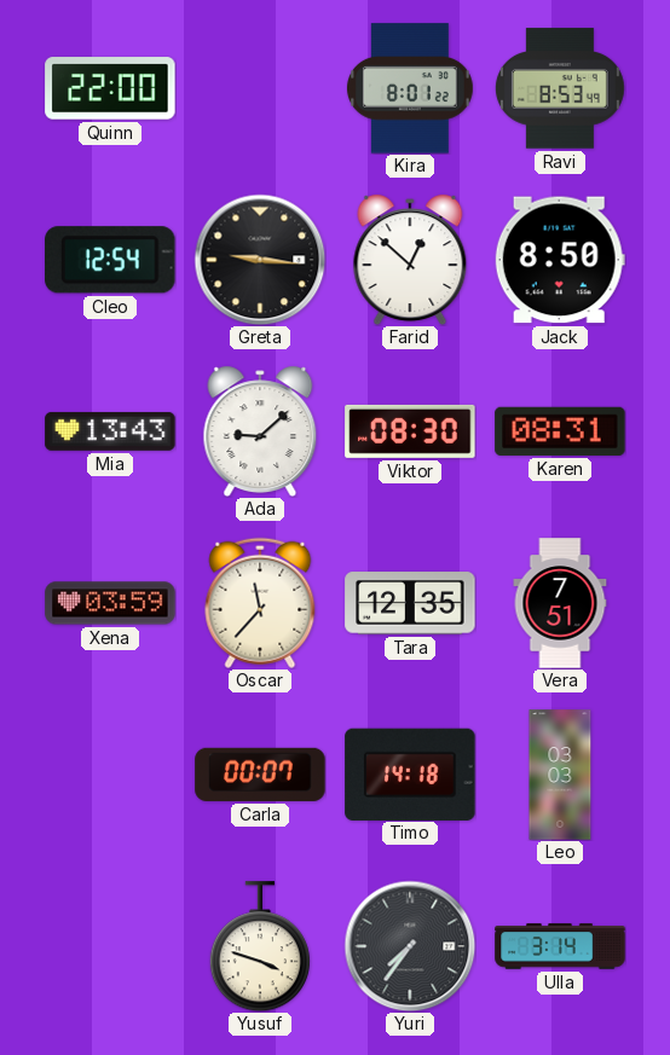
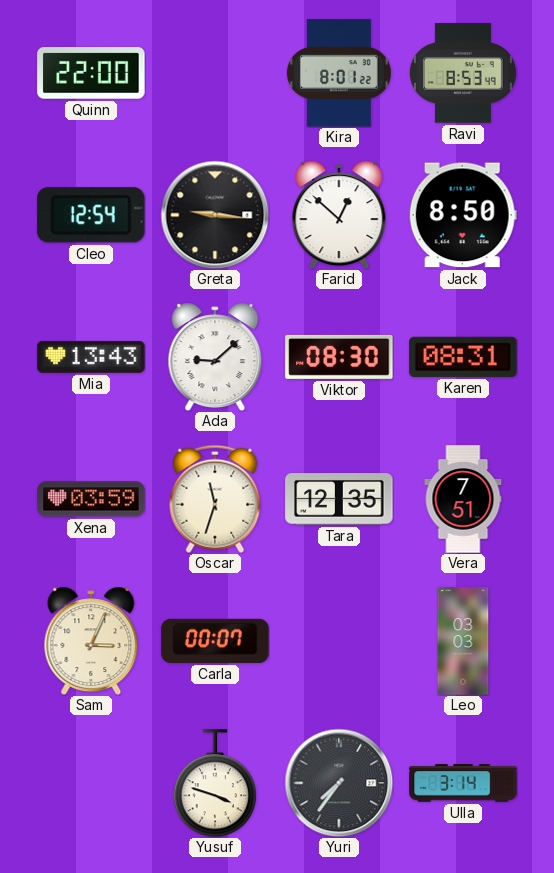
Oscar: 11:37 -> 11:33 (215, 499)
Sam: none -> 3:04 (91, 641)
Timo: 14:18 -> none (410, 773)
